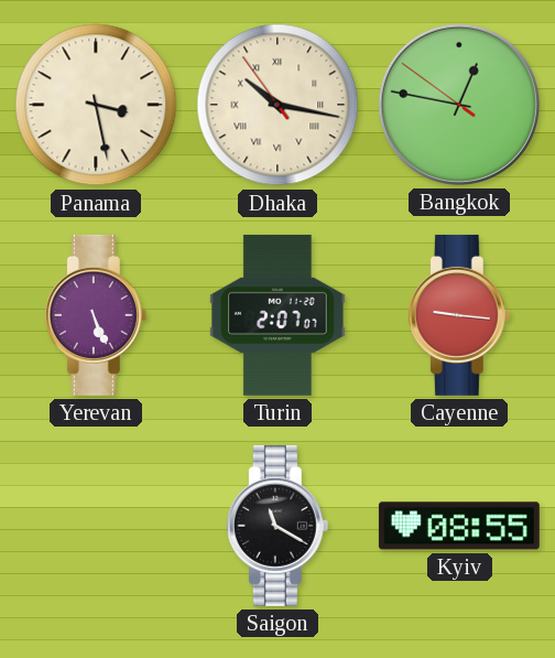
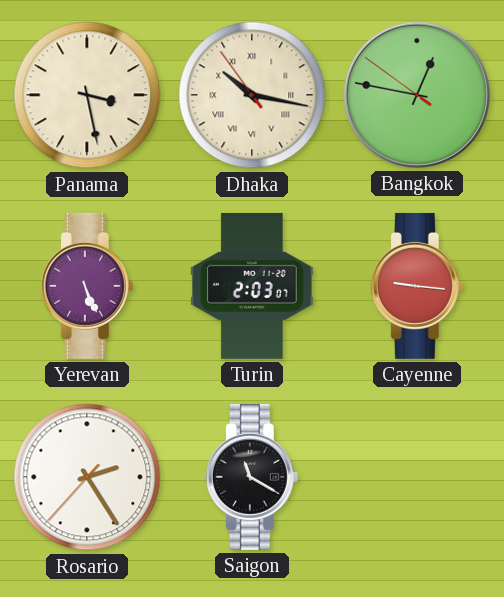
Turin: 2:07 -> 2:03 (252, 286)
Rosario: none -> 2:24 (87, 477)
Kyiv: 08:55 -> none (459, 526)
